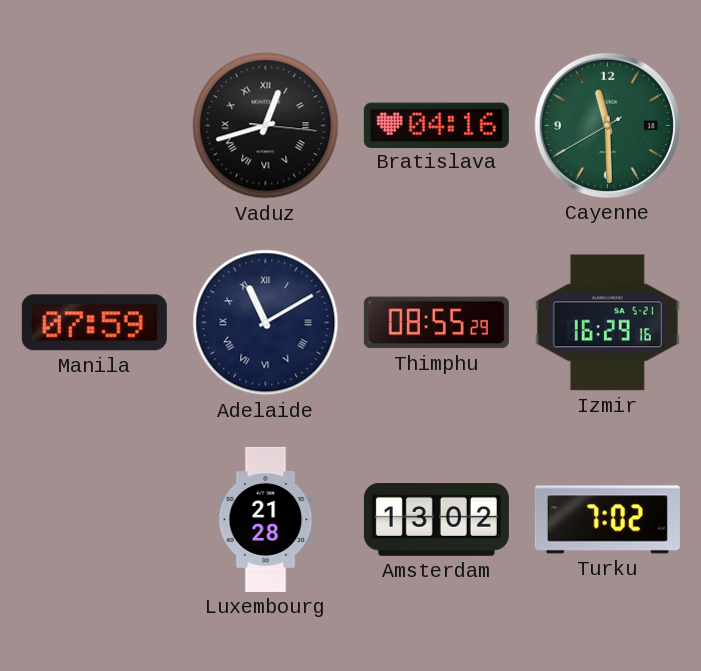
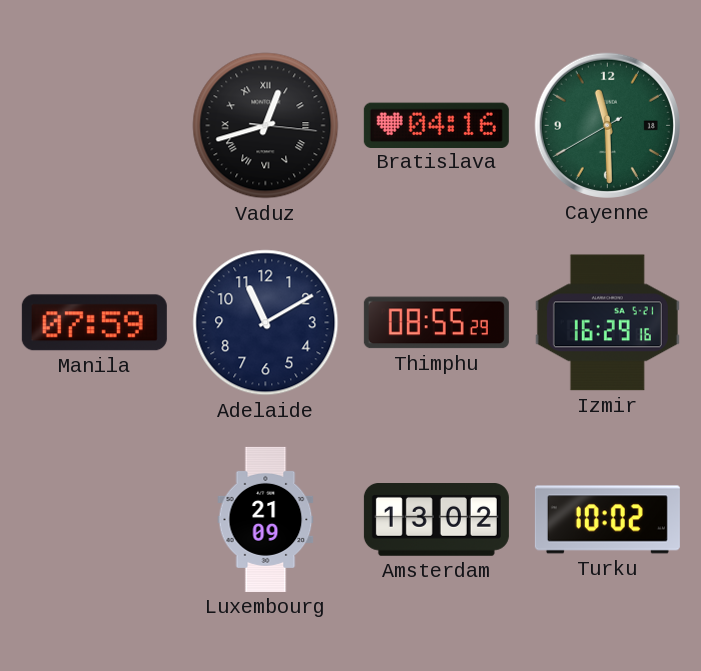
Adelaide numerals: Roman -> Arabic (266, 323)
Luxembourg: 21:28 -> 21:09 (266, 519)
Turku: 7:02 -> 10:02 (607, 520)
